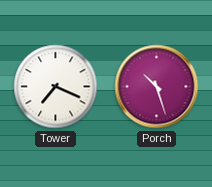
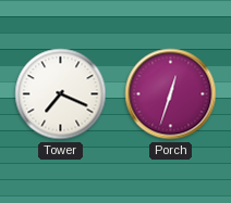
Porch: 10:27 -> 12:33 (171, 94)
